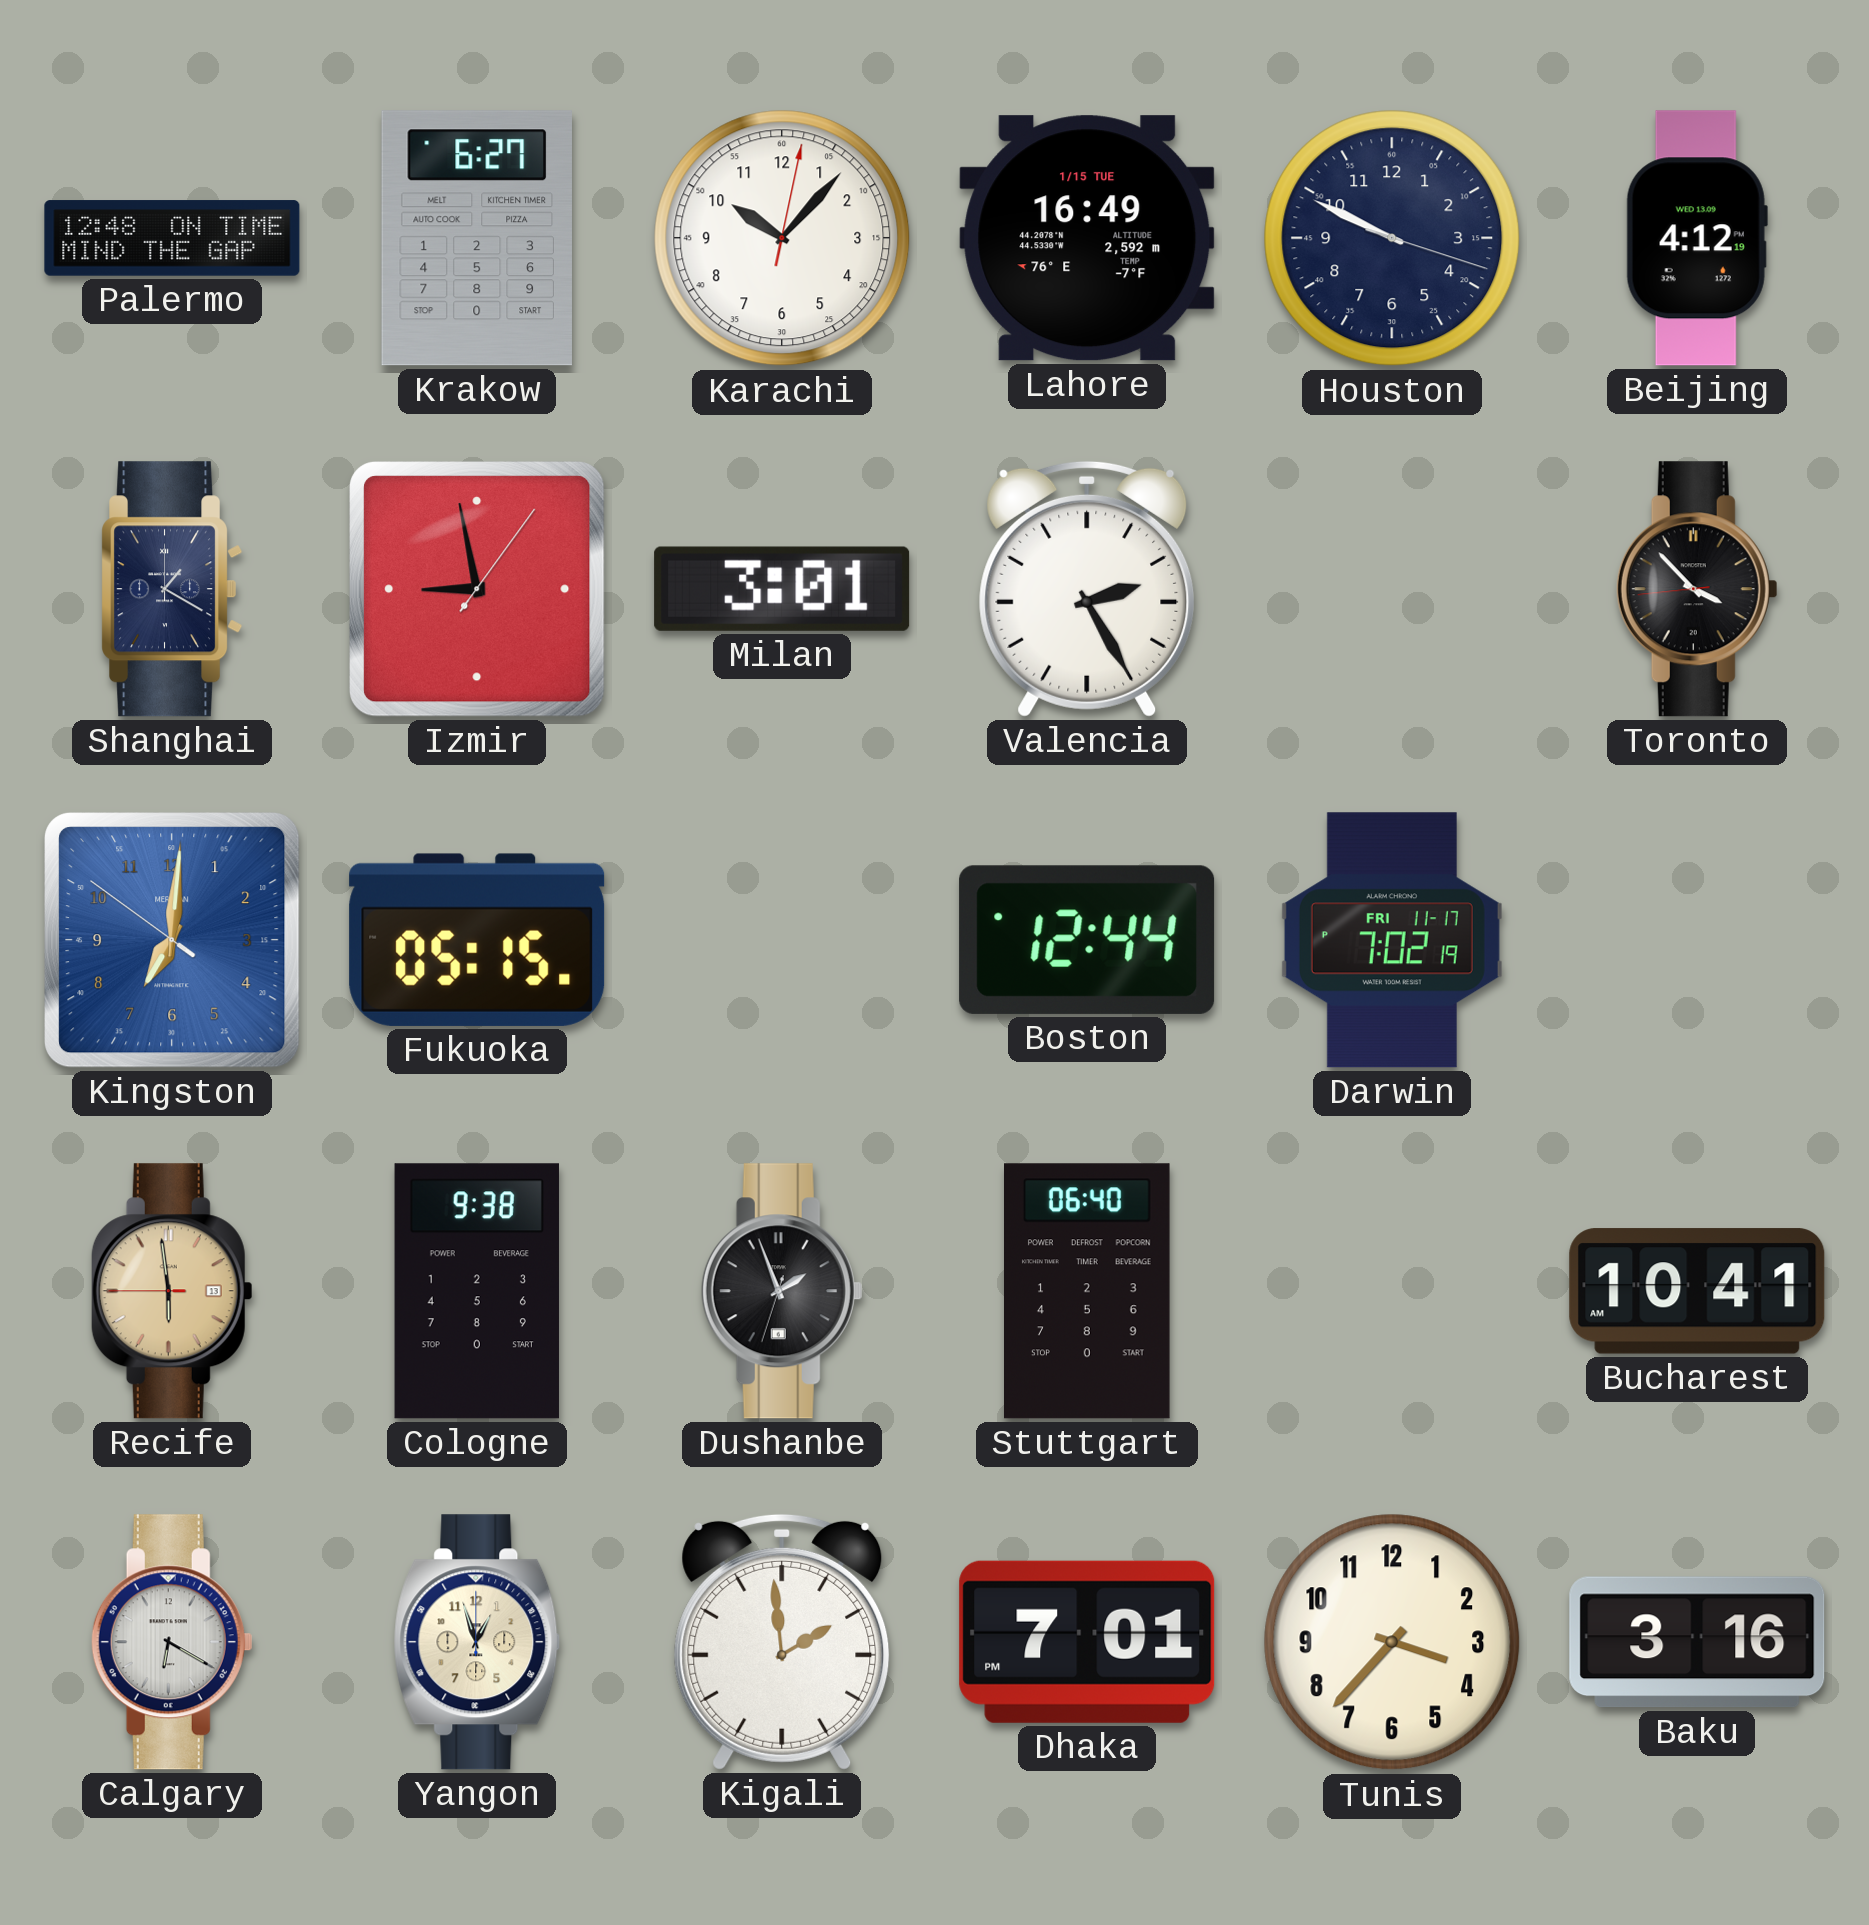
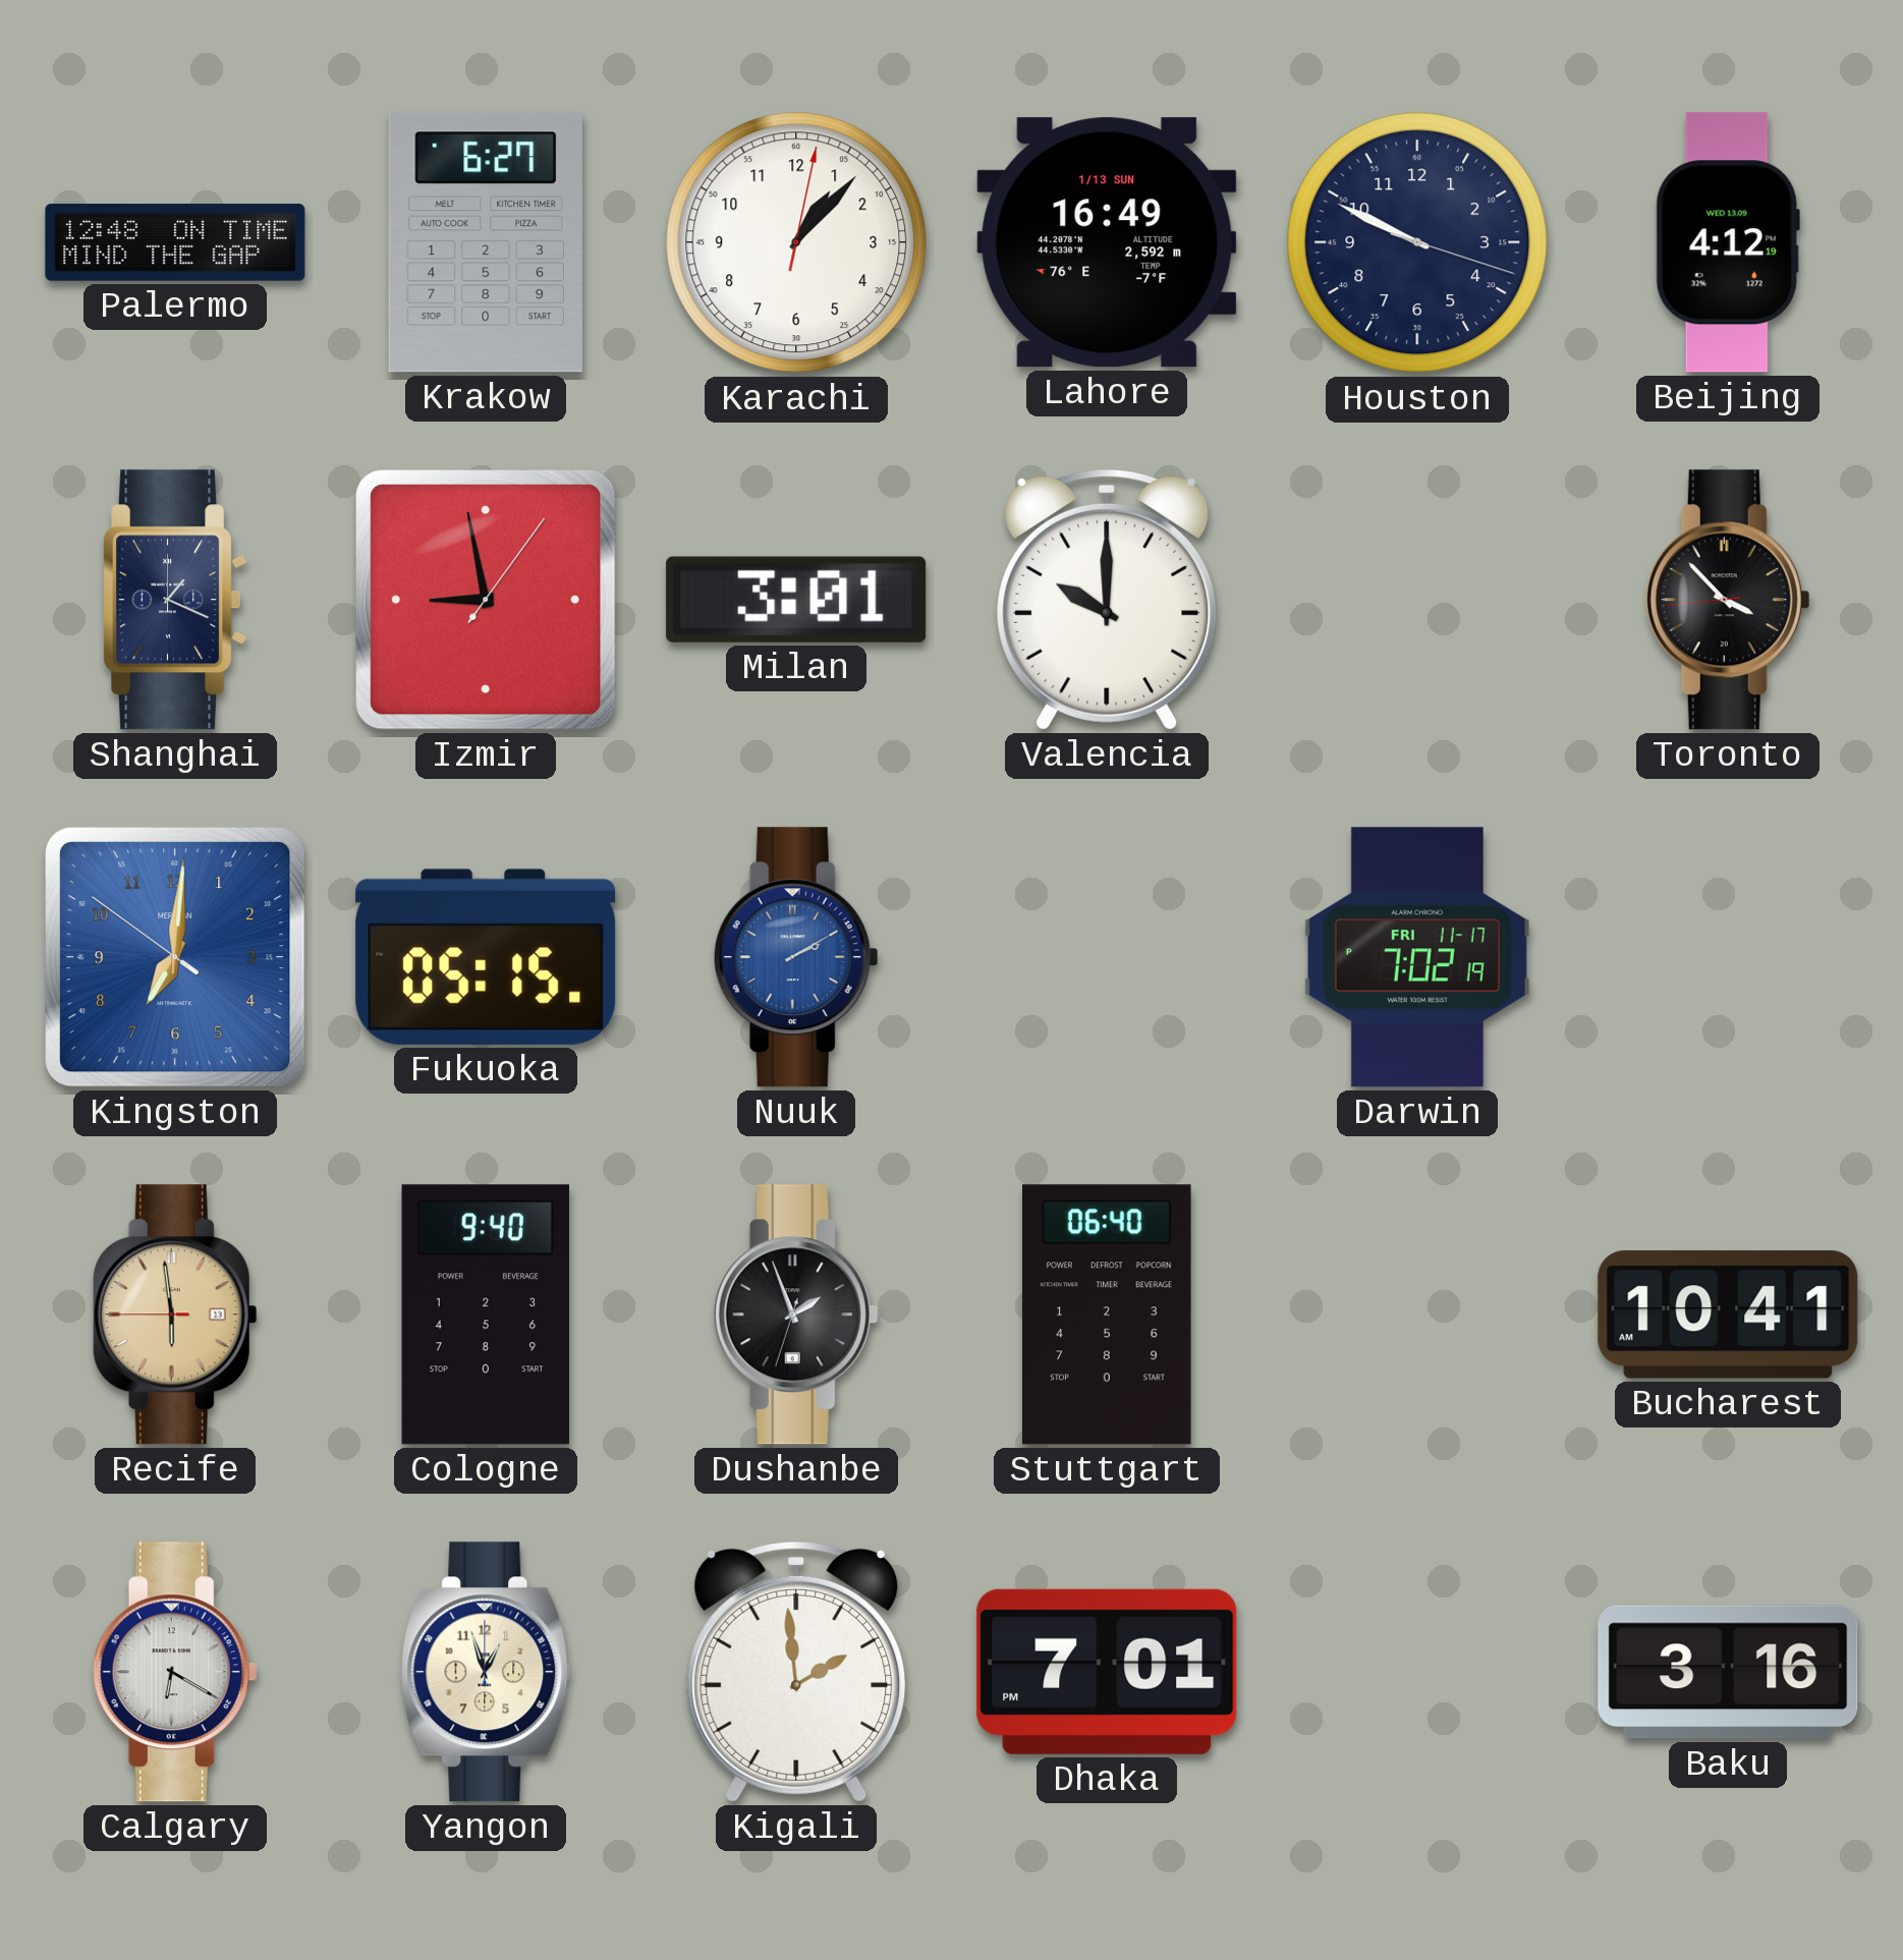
Karachi: 10:07 -> 1:07 (796, 242)
Lahore date: 1/15 TUE -> 1/13 SUN (1107, 242)
Shanghai: 1:20 -> 1:19 (175, 600)
Valencia: 2:25 -> 10:00 (1107, 600)
Nuuk: none -> 2:10 (796, 957)
Boston: 12:44 -> none (1087, 940)
Cologne: 9:38 -> 9:40 (486, 1314)
Tunis: 3:37 -> none (1392, 1642)
